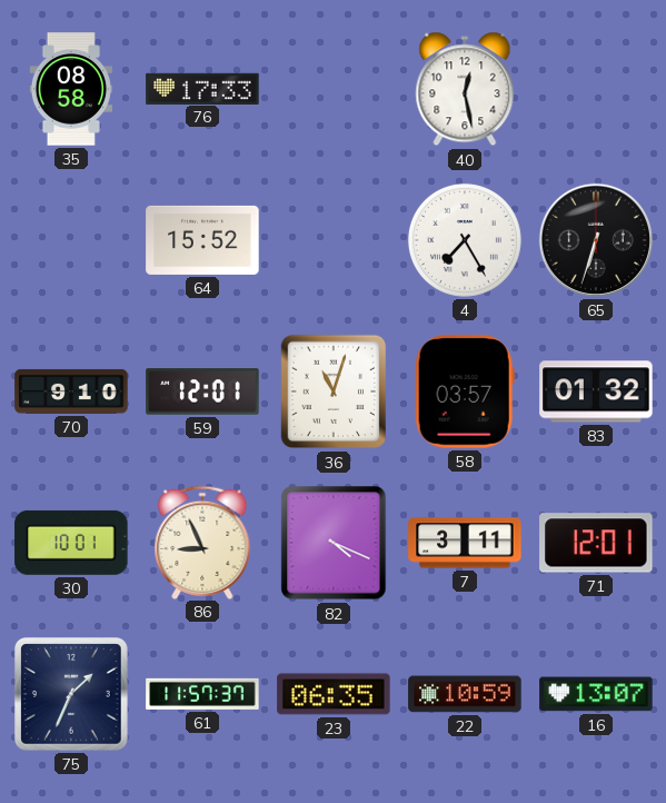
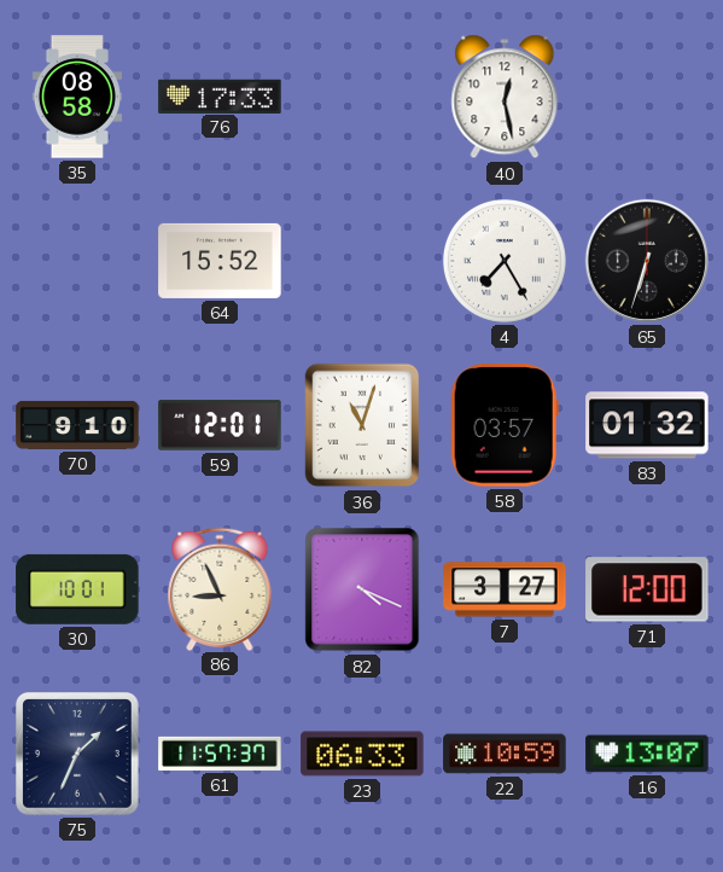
7: 3:11 -> 3:27 (505, 589)
71: 12:01 -> 12:00 (647, 589)
23: 06:35 -> 06:33 (362, 754)
